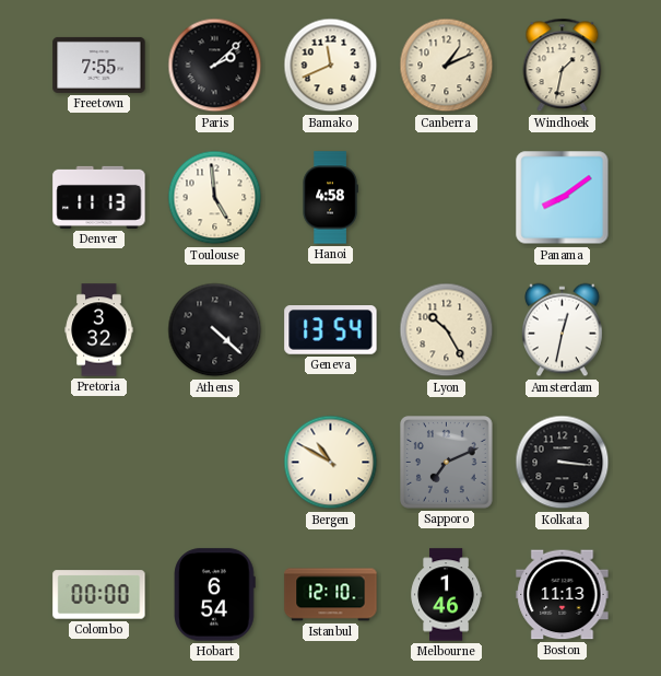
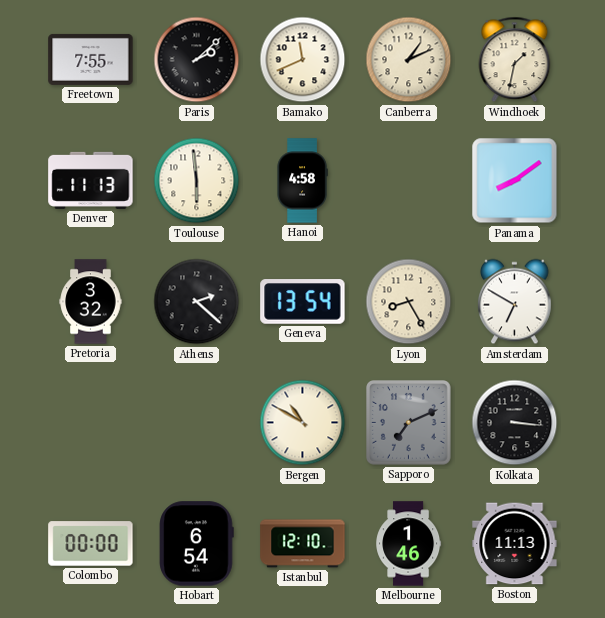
Toulouse: 4:59 -> 5:59 (197, 181)
Athens: 4:22 -> 2:22 (197, 302)
Lyon: 10:25 -> 8:25 (409, 302)
Amsterdam: 12:32 -> 6:50 (515, 302)
